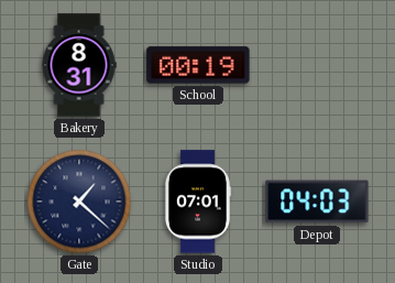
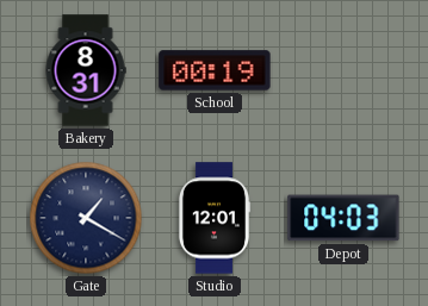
Gate: 1:22 -> 1:20 (86, 218)
Studio: 07:01 -> 12:01 (215, 218)
